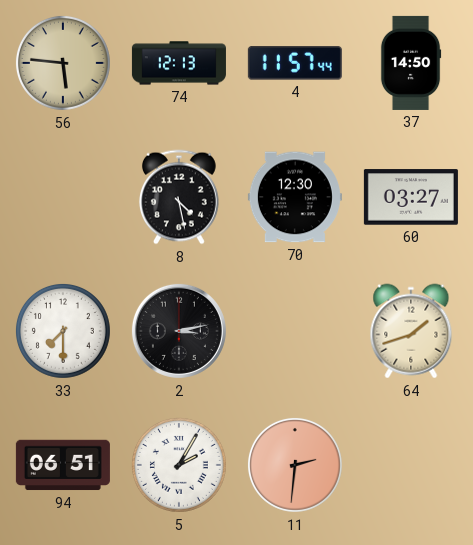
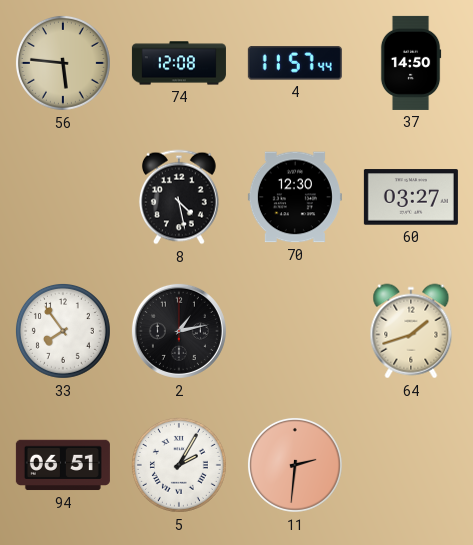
74: 12:13 -> 12:08 (179, 63)
33: 7:30 -> 7:54 (63, 331)
2: 3:13 -> 1:13 (179, 331)
